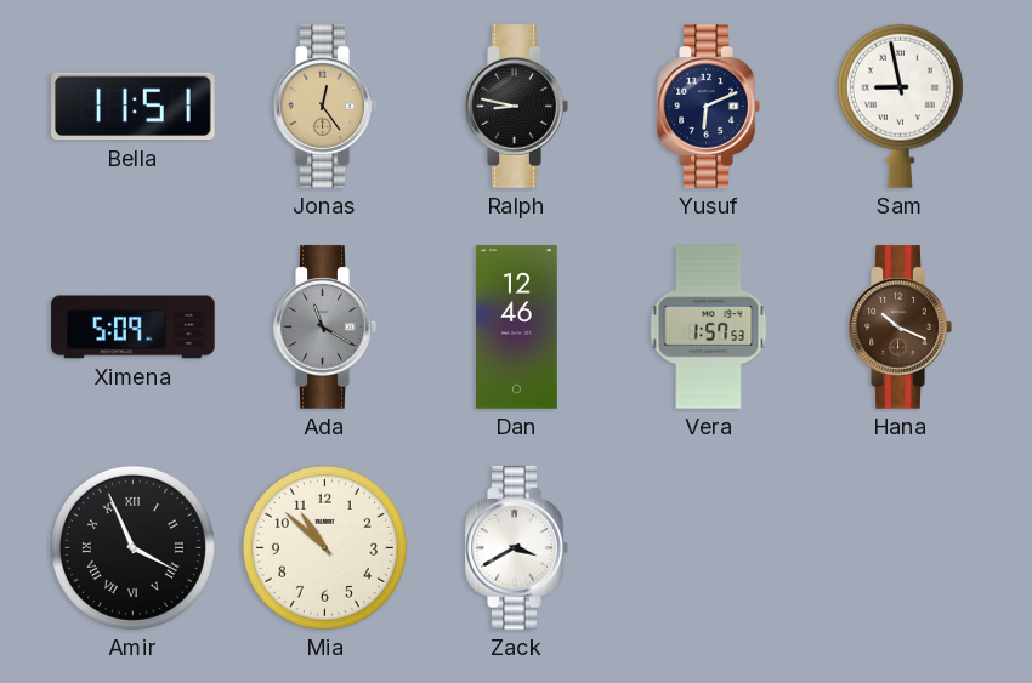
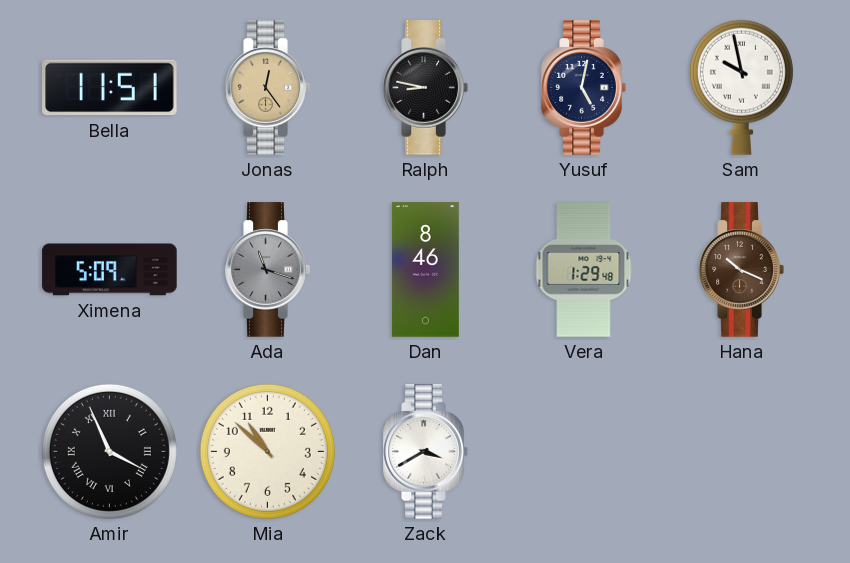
Yusuf: 6:11 -> 5:02 (583, 88)
Sam: 8:58 -> 9:58 (741, 87)
Ada: 11:20 -> 11:18 (267, 270)
Dan: 12:46 -> 8:46 (425, 270)
Vera: 1:57 -> 1:29 (584, 270)
